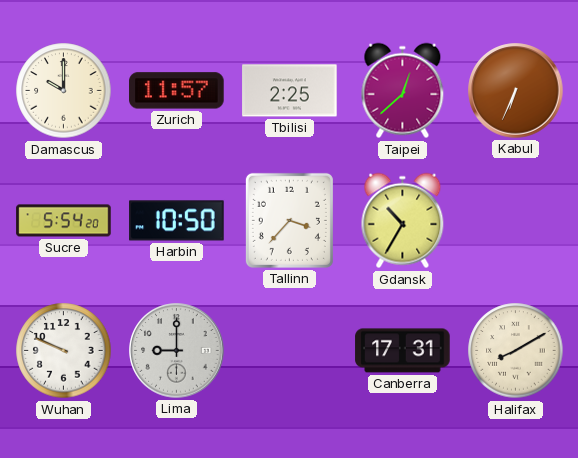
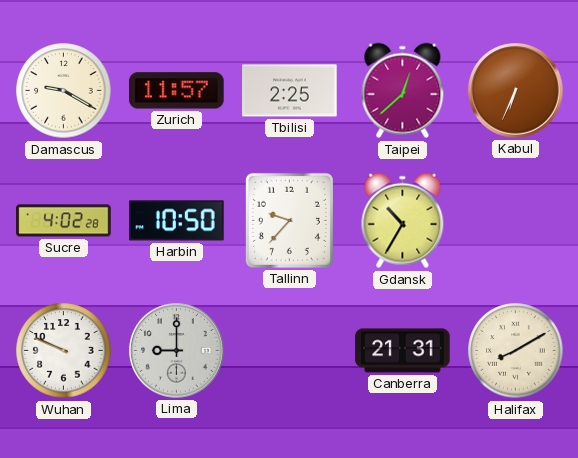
Damascus: 10:00 -> 9:20 (64, 91)
Sucre: 5:54 -> 4:02 (64, 221)
Tallinn: 3:37 -> 9:37 (289, 220)
Canberra: 17:31 -> 21:31 (403, 351)
